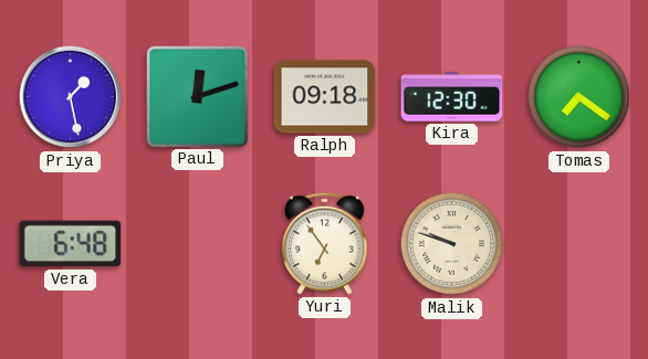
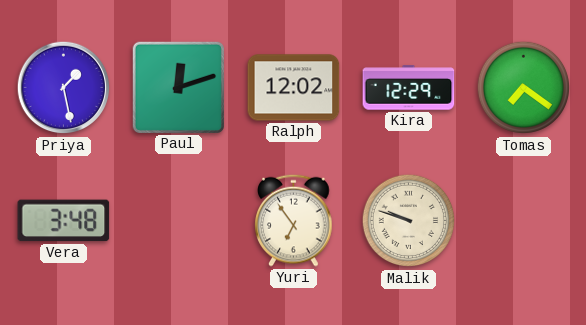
Ralph: 09:18 -> 12:02 (294, 88)
Kira: 12:30 -> 12:29 (409, 88)
Vera: 6:48 -> 3:48 (64, 221)
